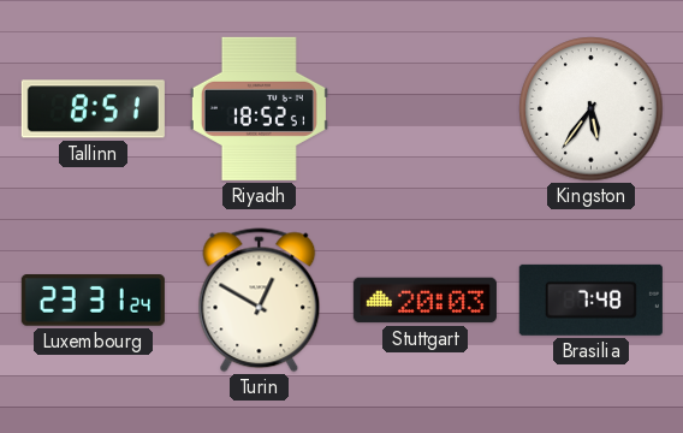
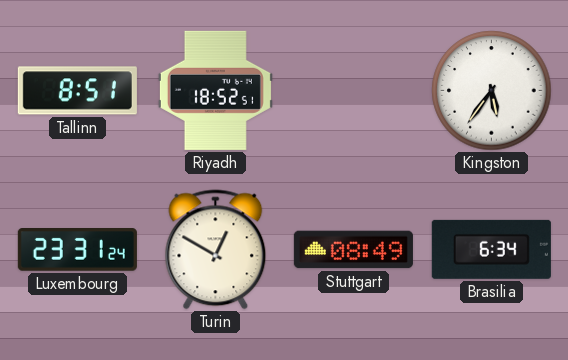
Stuttgart: 20:03 -> 08:49 (353, 250)
Brasilia: 7:48 -> 6:34 (491, 249)
